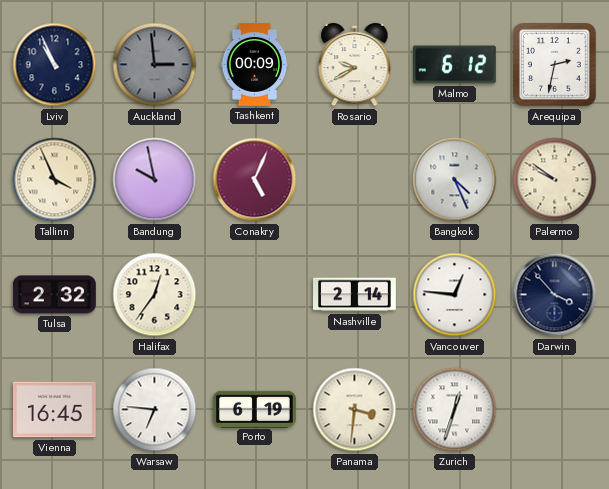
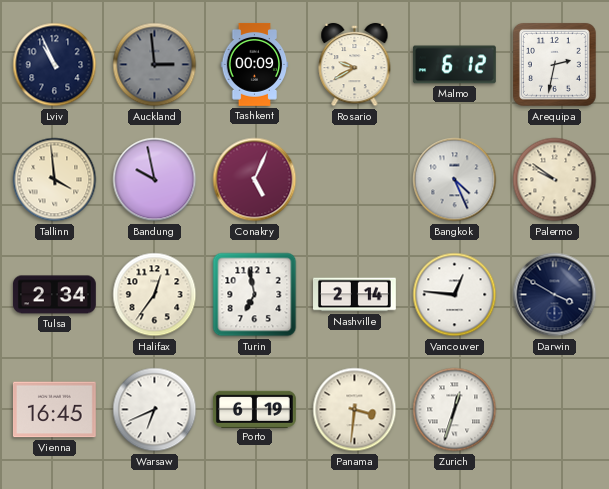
Tallinn: 3:56 -> 3:59 (55, 180)
Tulsa: 2:32 -> 2:34 (54, 295)
Turin: none -> 6:58 (255, 295)
Darwin: 3:53 -> 3:50 (555, 295)
Warsaw: 6:46 -> 6:41 (155, 410)
